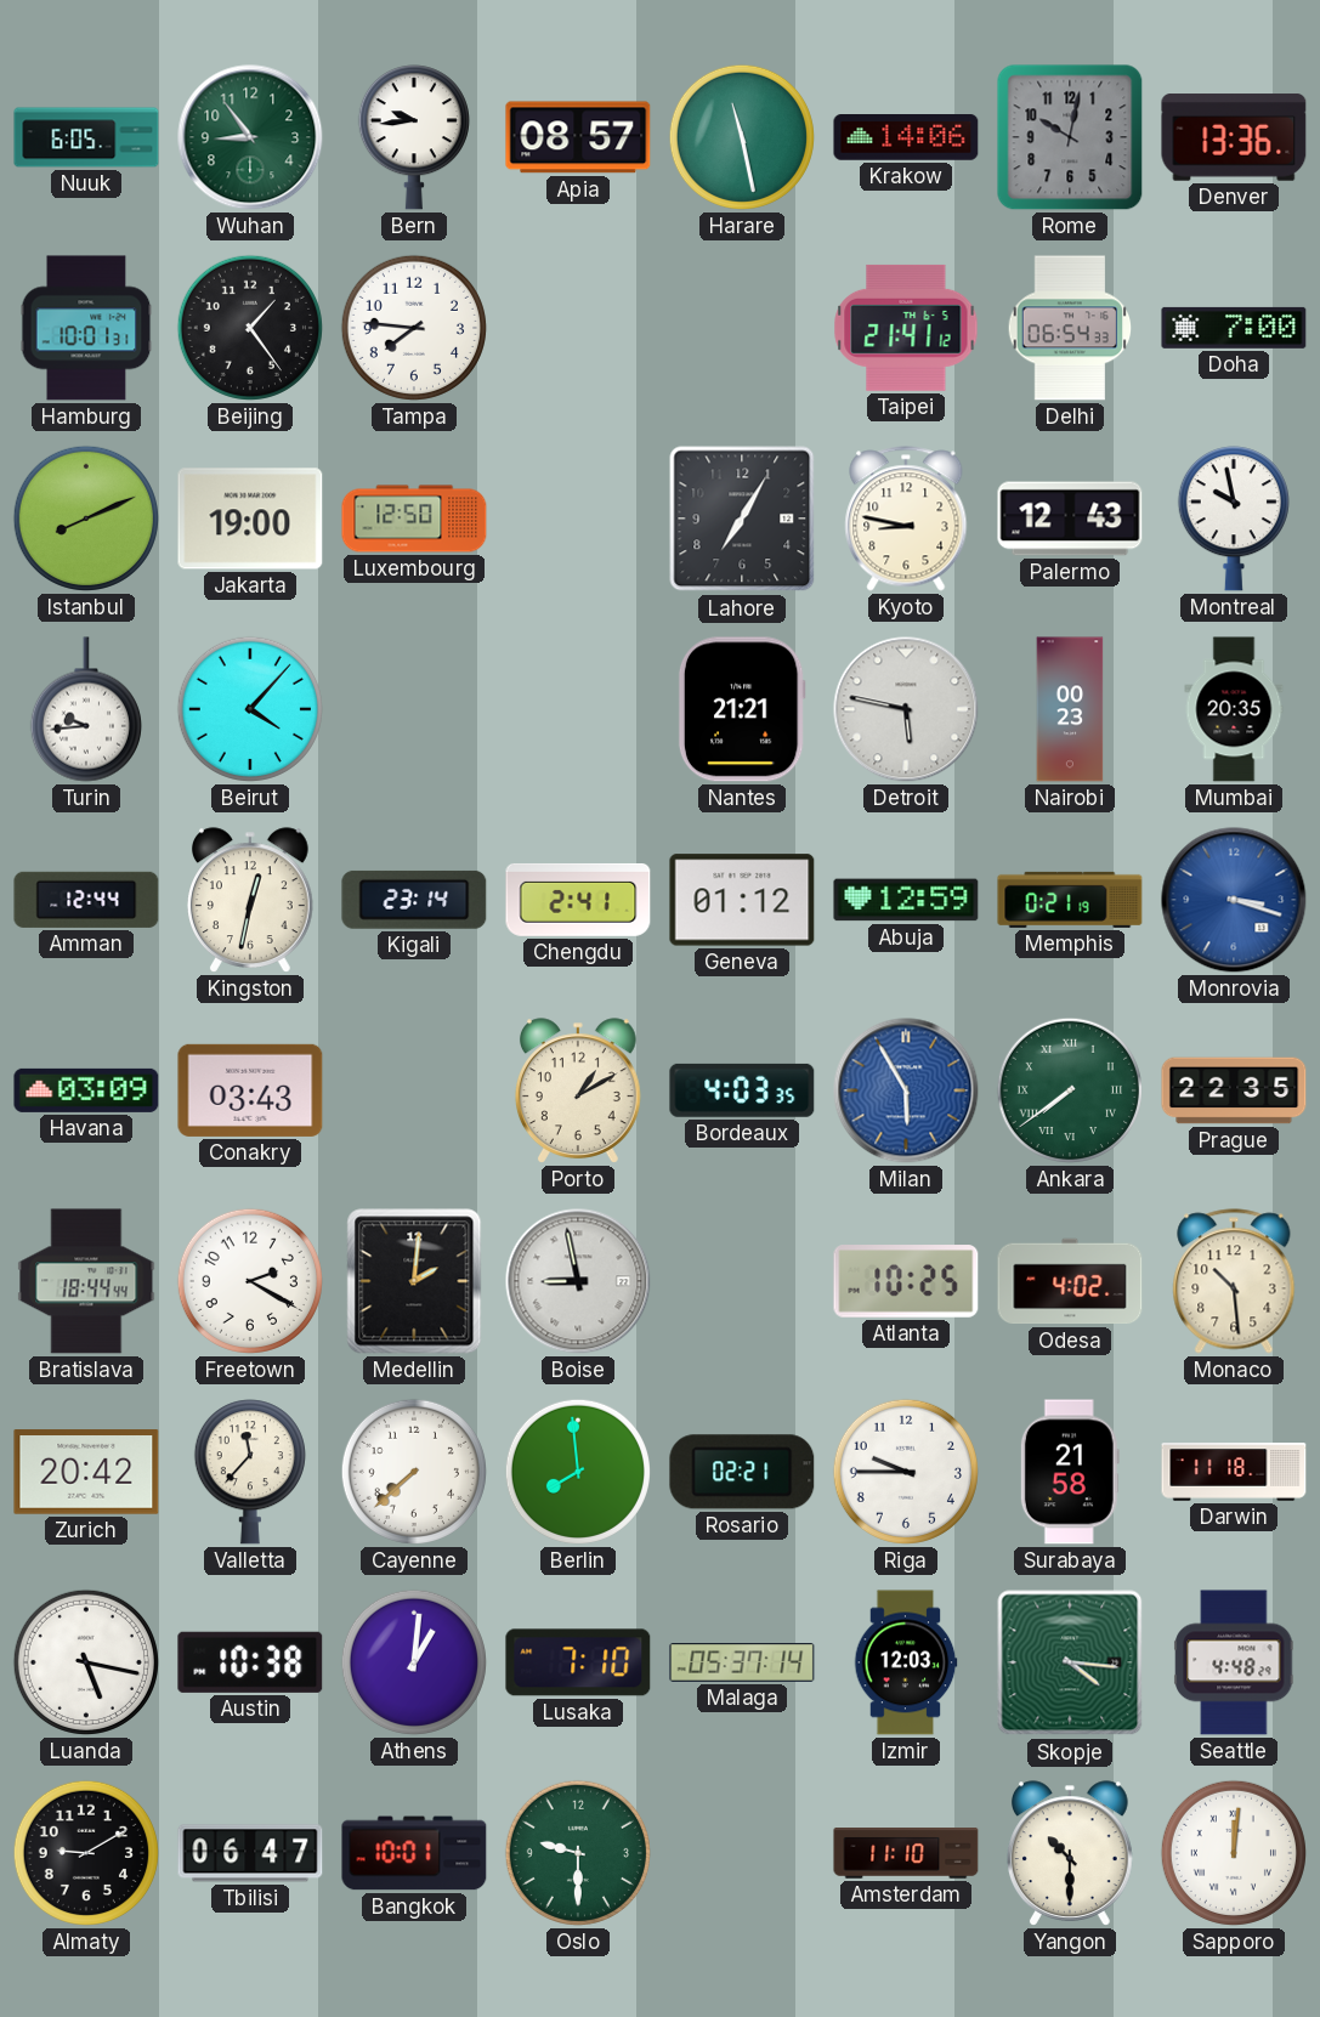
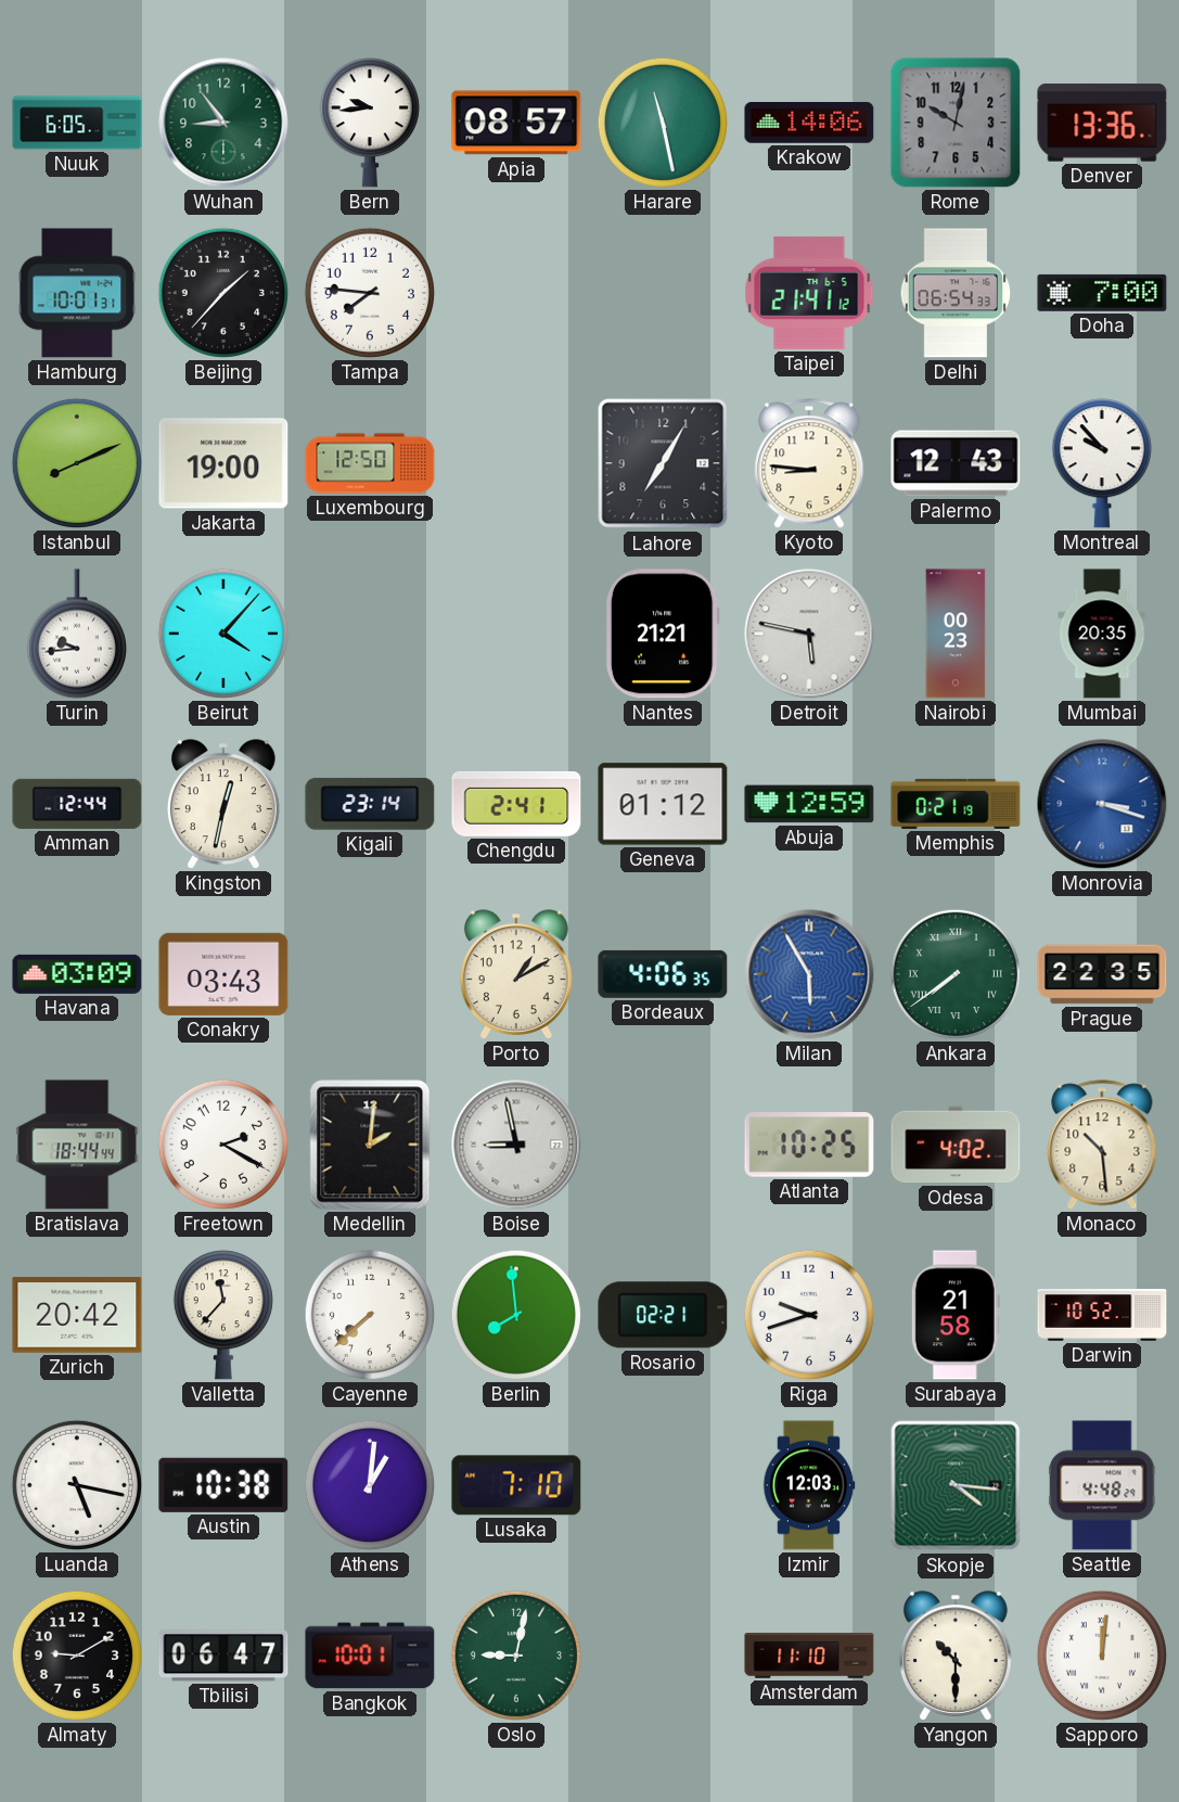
Beijing: 1:24 -> 1:37 (223, 293)
Kyoto: 8:47 -> 8:46 (809, 463)
Montreal: 9:58 -> 9:53 (1102, 463)
Bordeaux: 4:03 -> 4:06 (663, 974)
Riga: 9:45 -> 9:42 (809, 1315)
Darwin: 11:18 -> 10:52 (1102, 1315)
Malaga: 05:37 -> none (742, 1664)
Oslo: 9:30 -> 9:02 (516, 1656)
